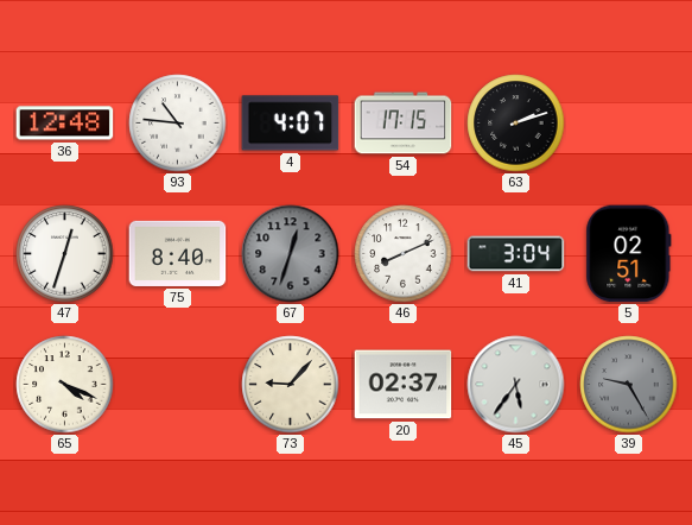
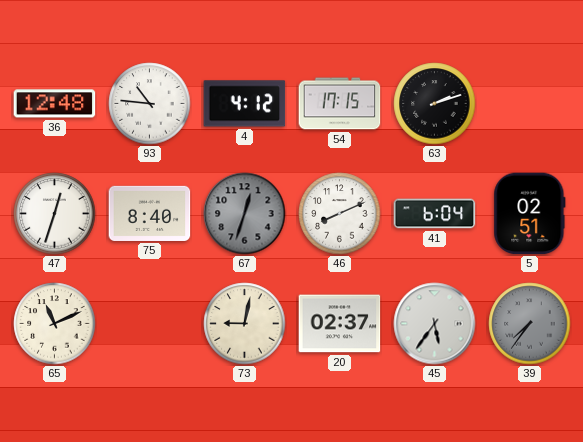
4: 4:07 -> 4:12 (245, 104)
41: 3:04 -> 6:04 (435, 214)
65: 4:19 -> 11:11 (55, 324)
73: 9:07 -> 9:02 (245, 324)
39: 9:25 -> 7:36 (530, 324)
